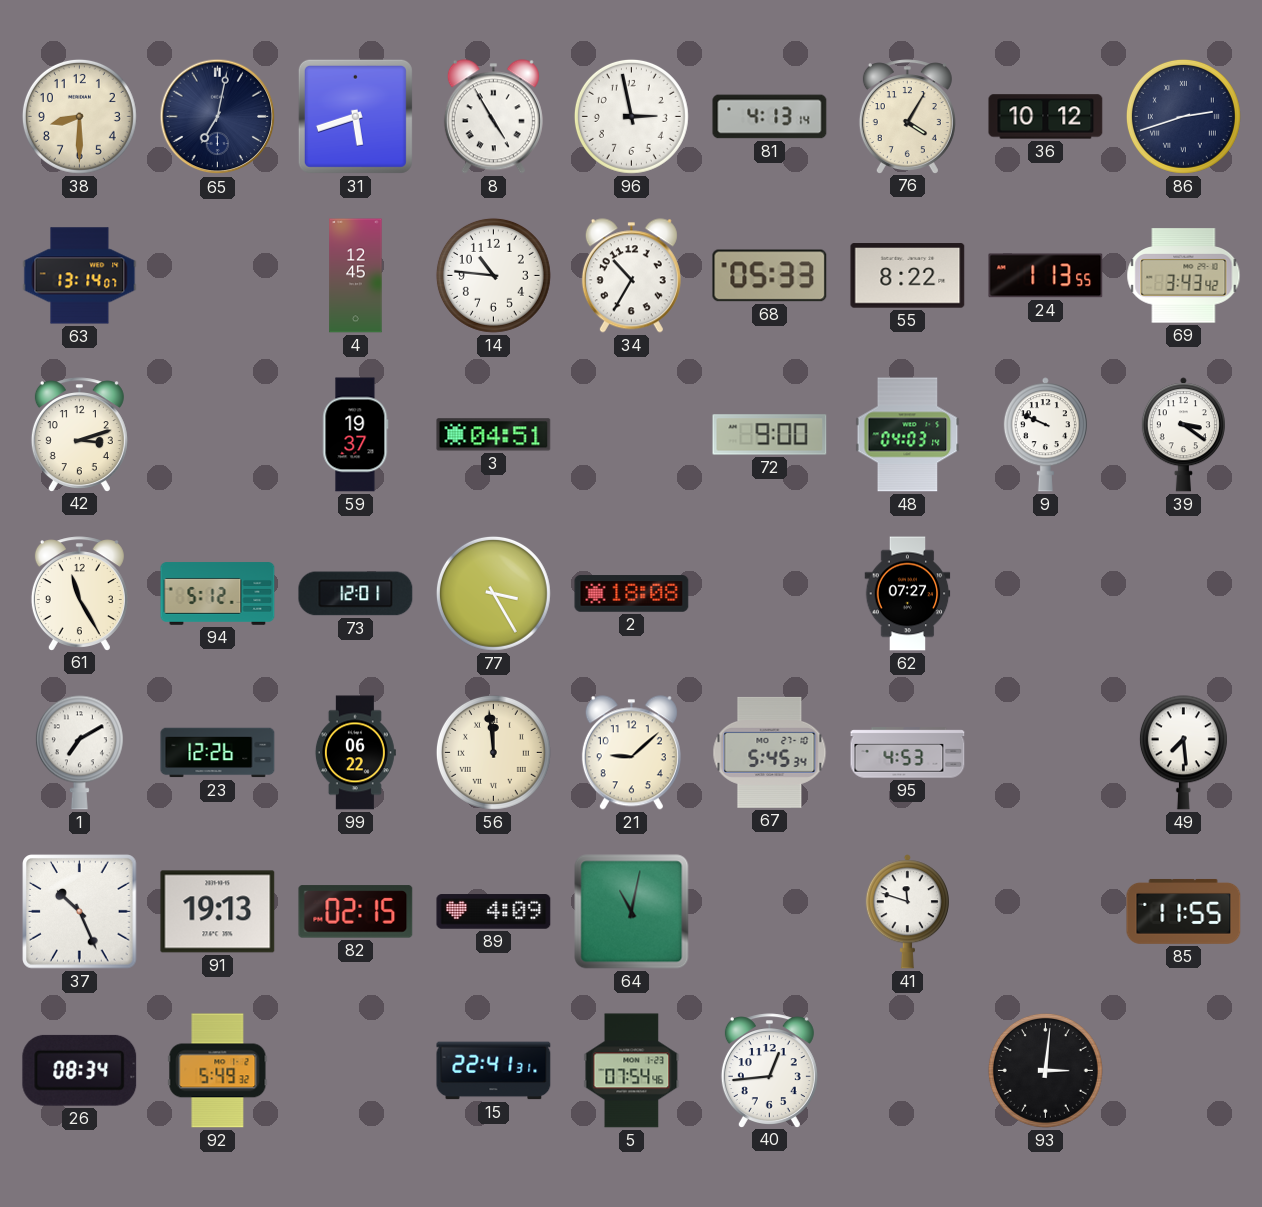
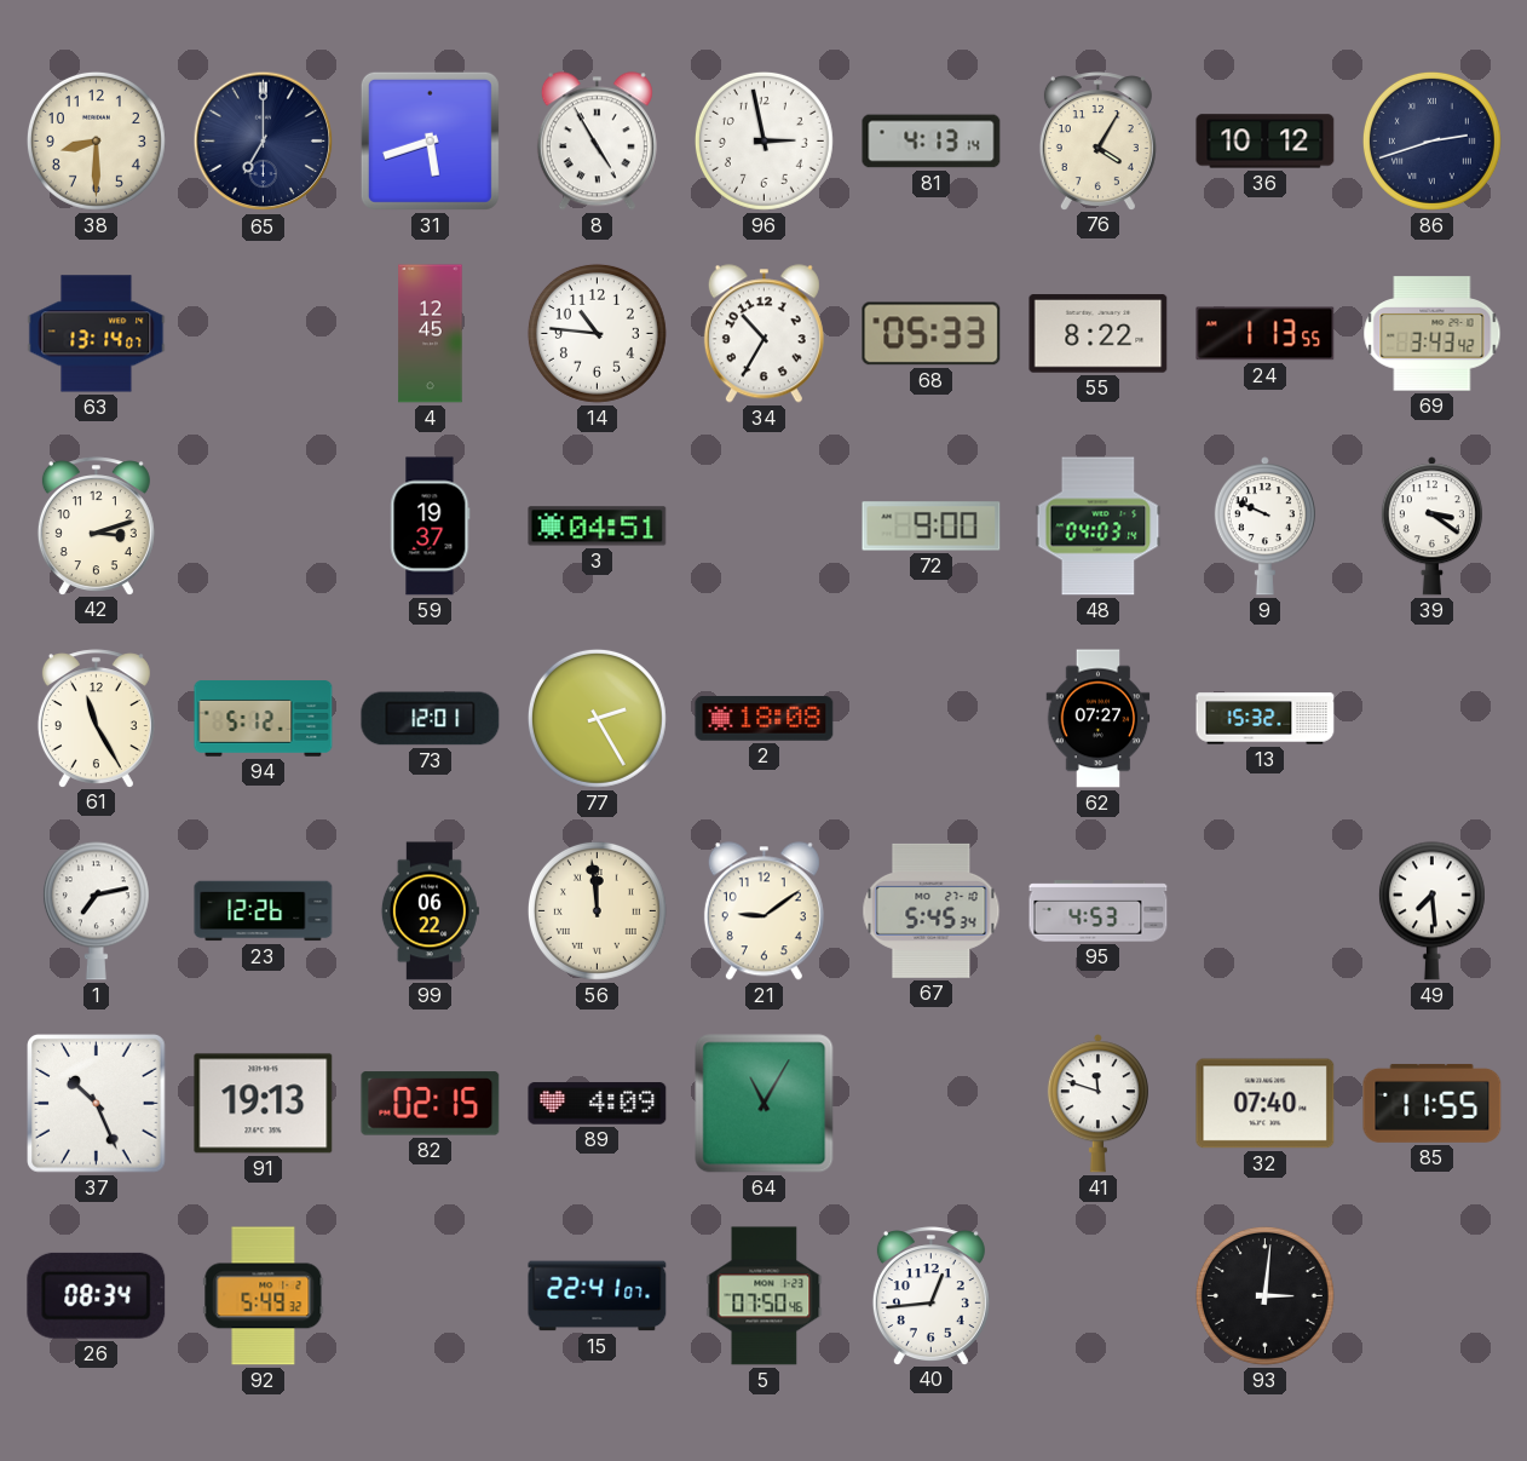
65: 7:02 -> 7:00 (264, 142)
77: 3:25 -> 2:25 (597, 718)
13: none -> 15:32 (1266, 719)
1: 7:10 -> 7:13 (96, 911)
21: 9:08 -> 9:09 (763, 911)
64: 11:02 -> 11:05 (765, 1104)
32: none -> 07:40 (1266, 1104)
15: 22:41:31 -> 22:41:07 (598, 1296)
5: 07:54 -> 07:50 (765, 1296)
